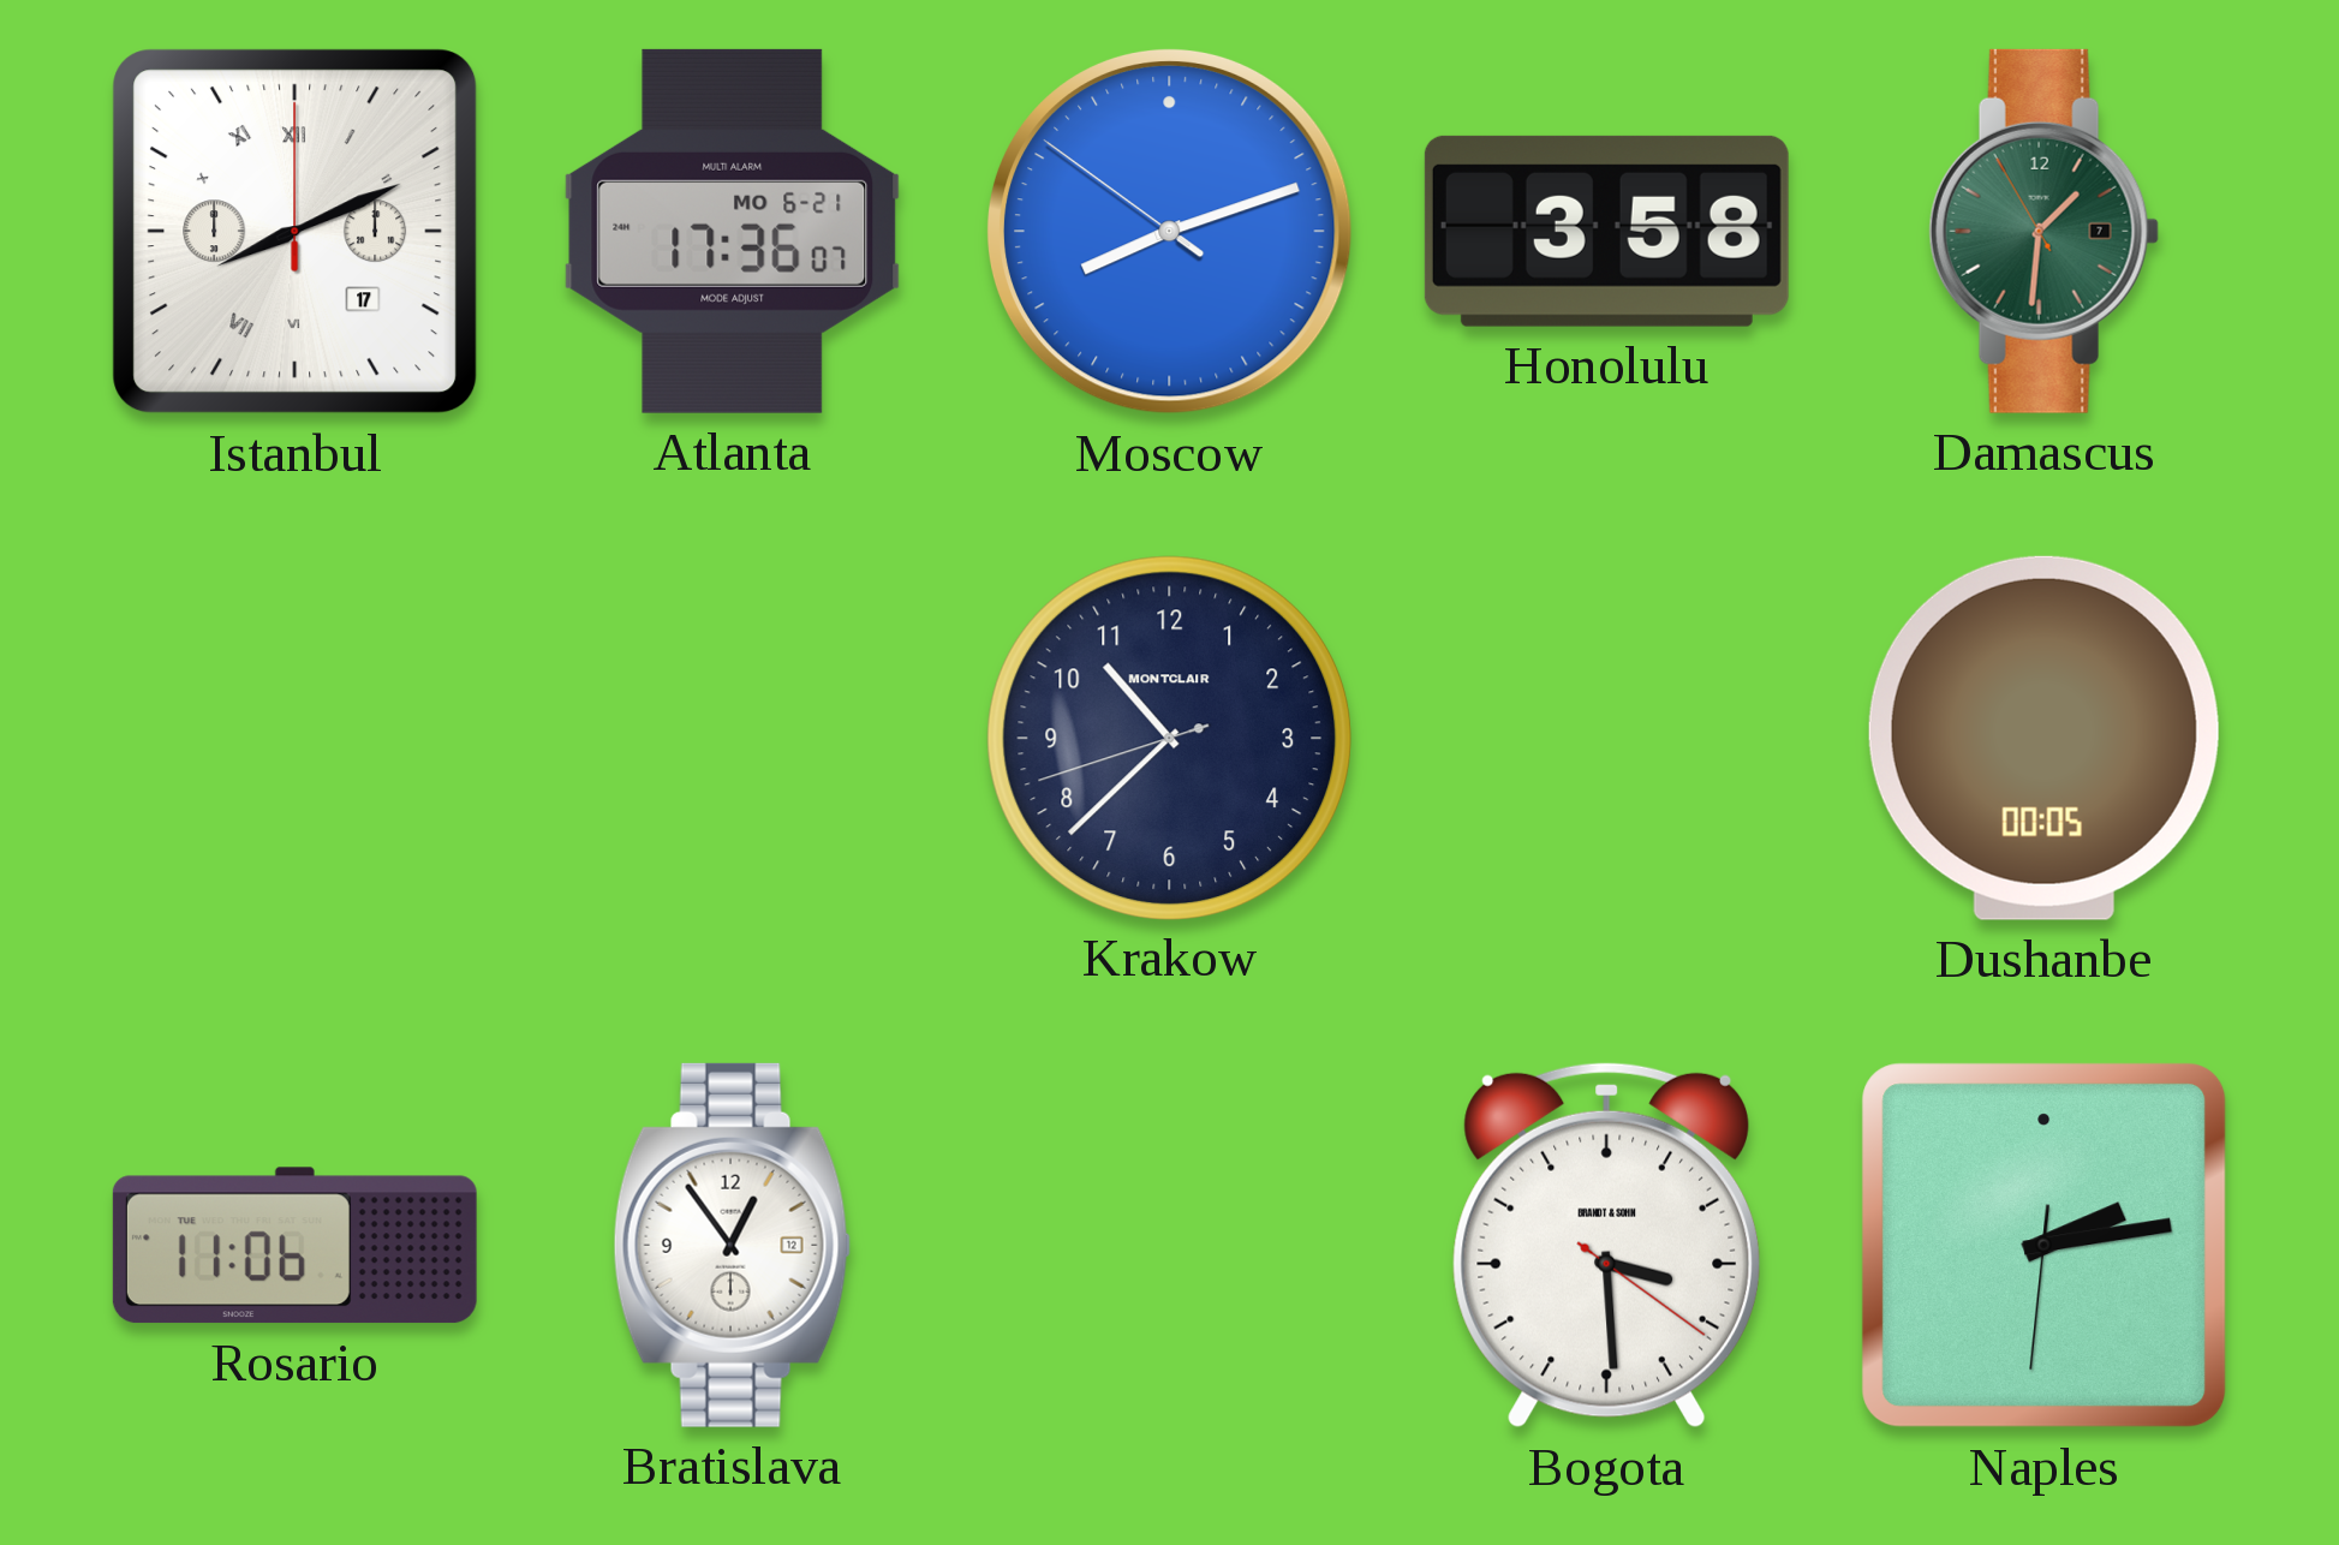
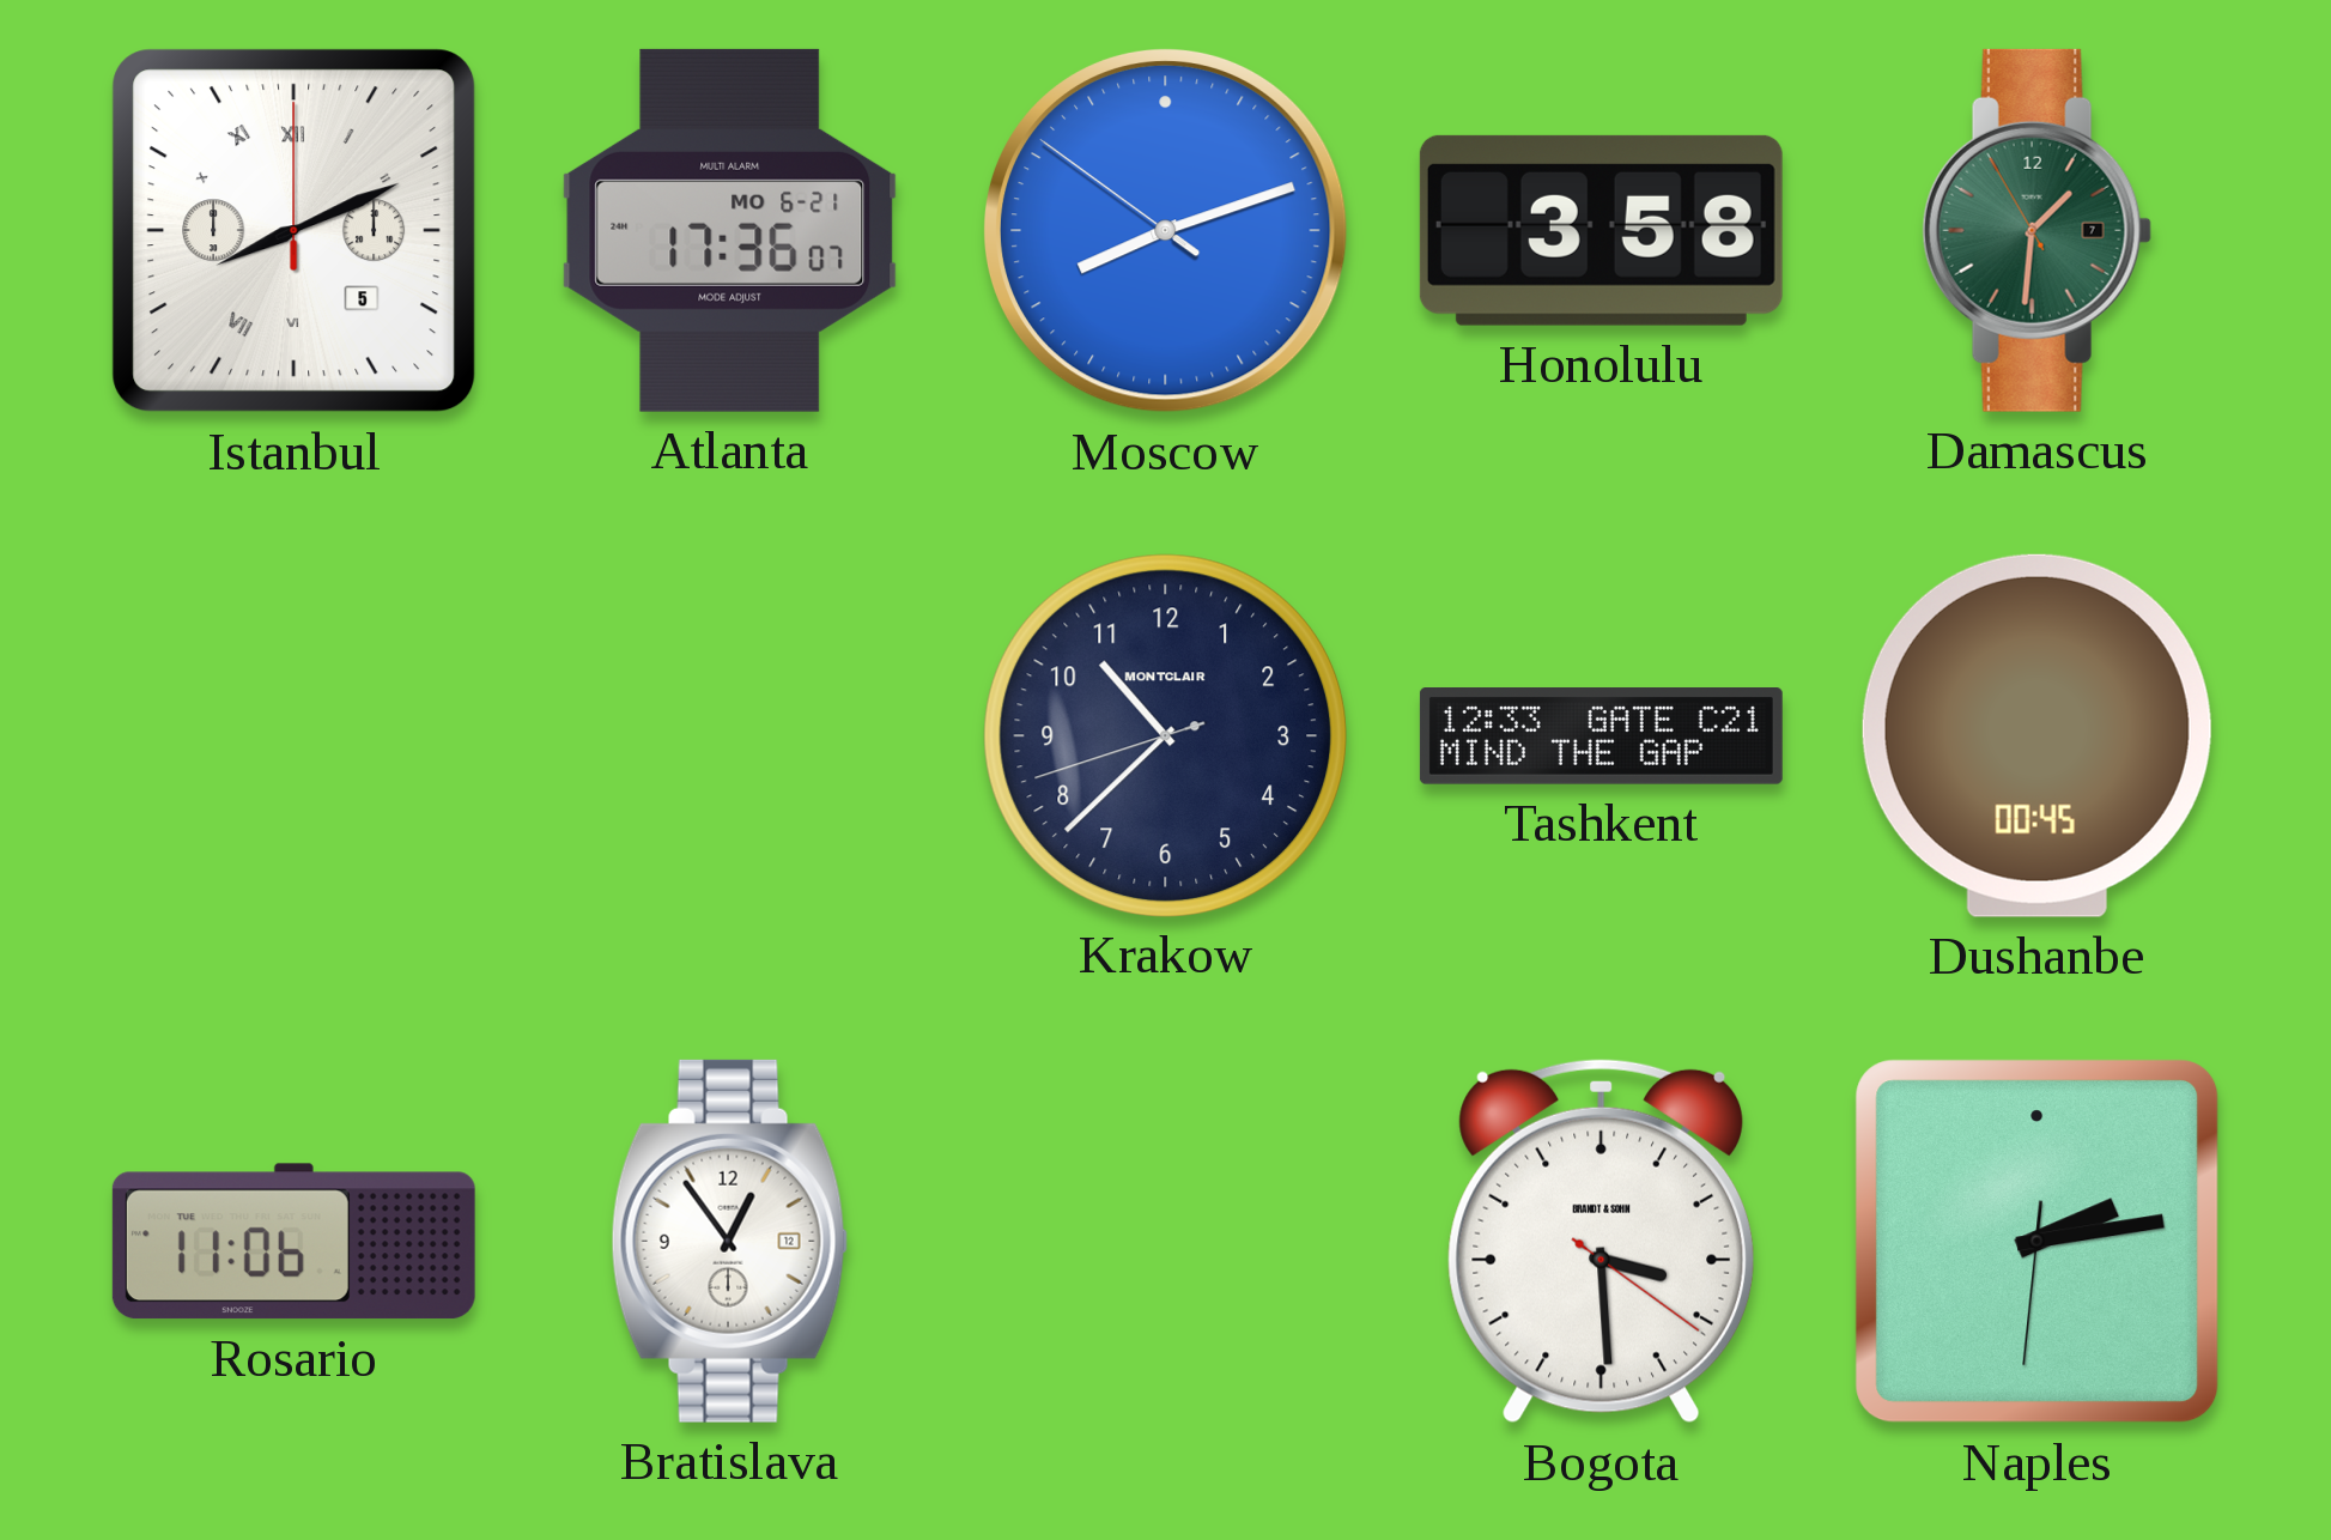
Istanbul date: 17 -> 5 (295, 231)
Tashkent: none -> 12:33 (1601, 736)
Dushanbe: 00:05 -> 00:45 (2036, 735)
